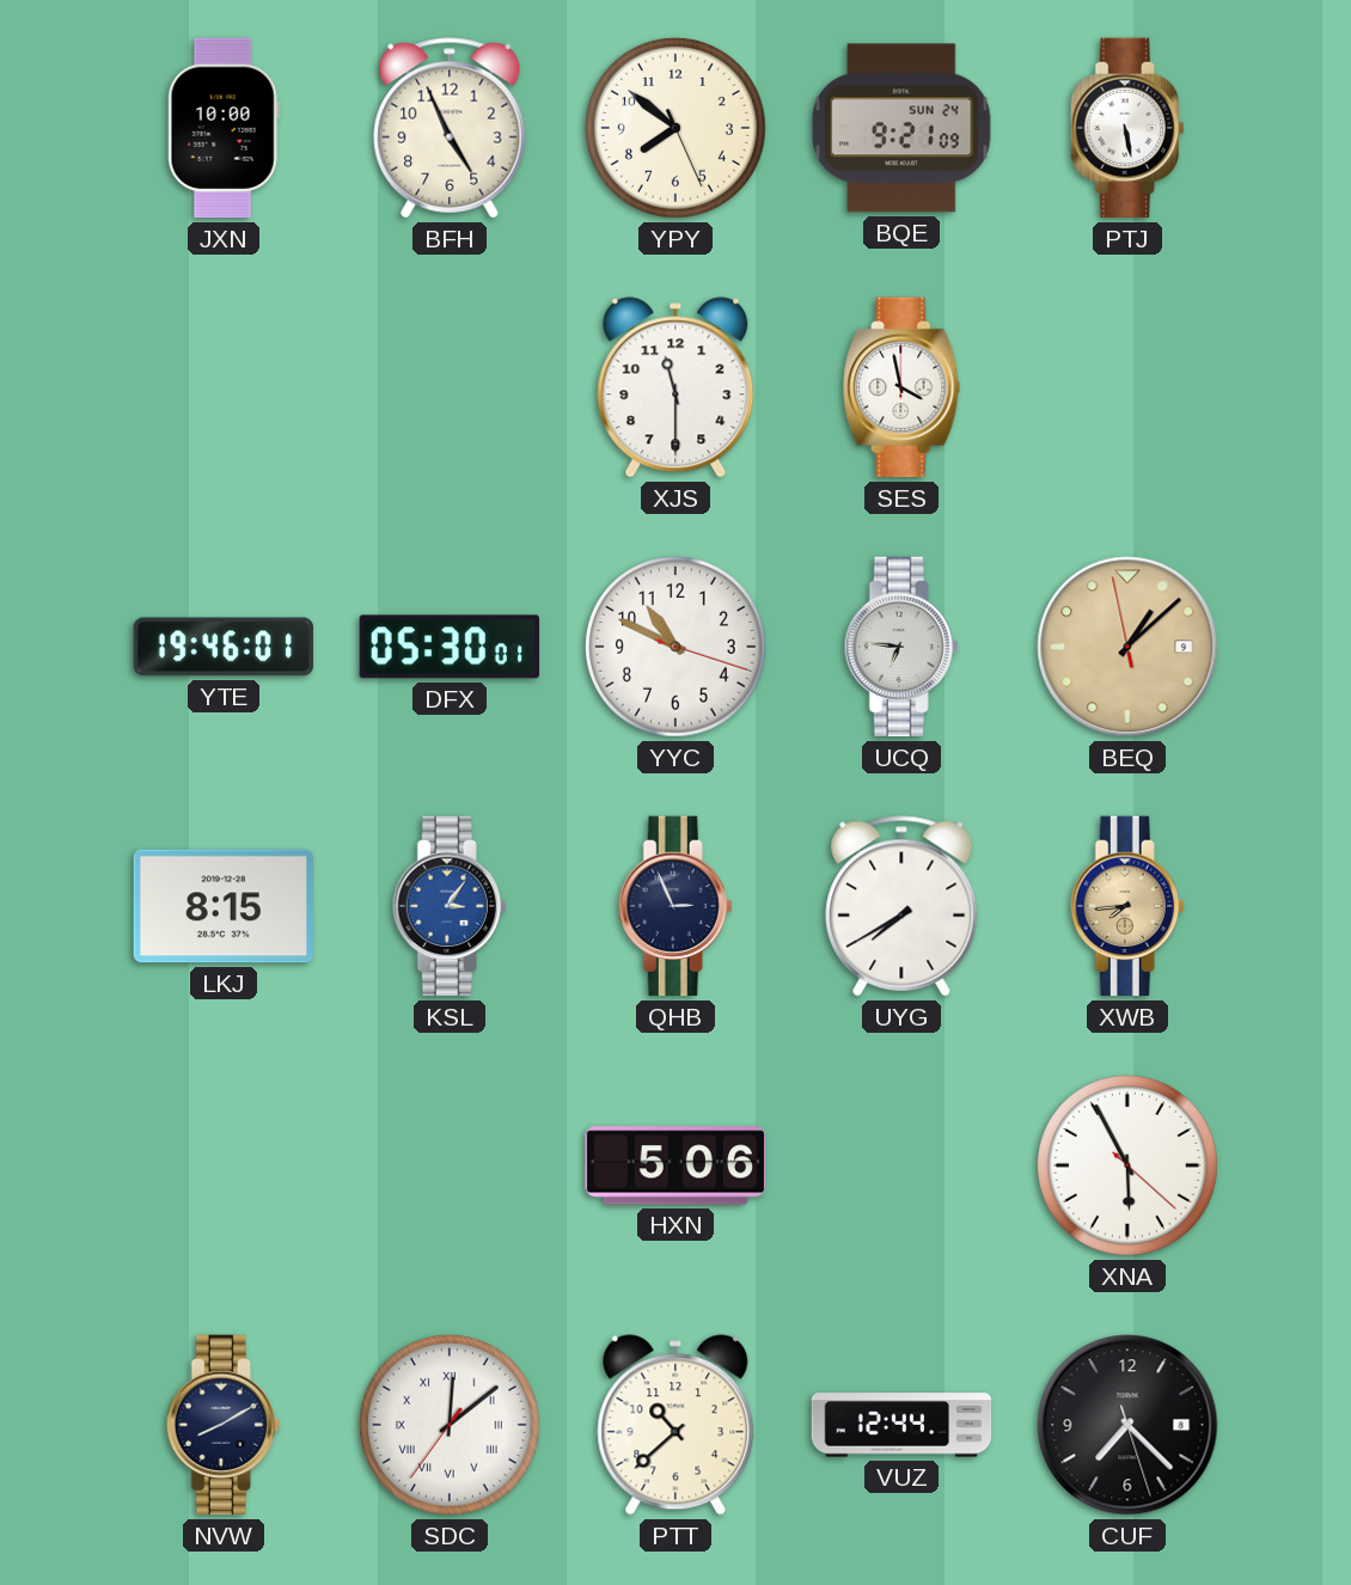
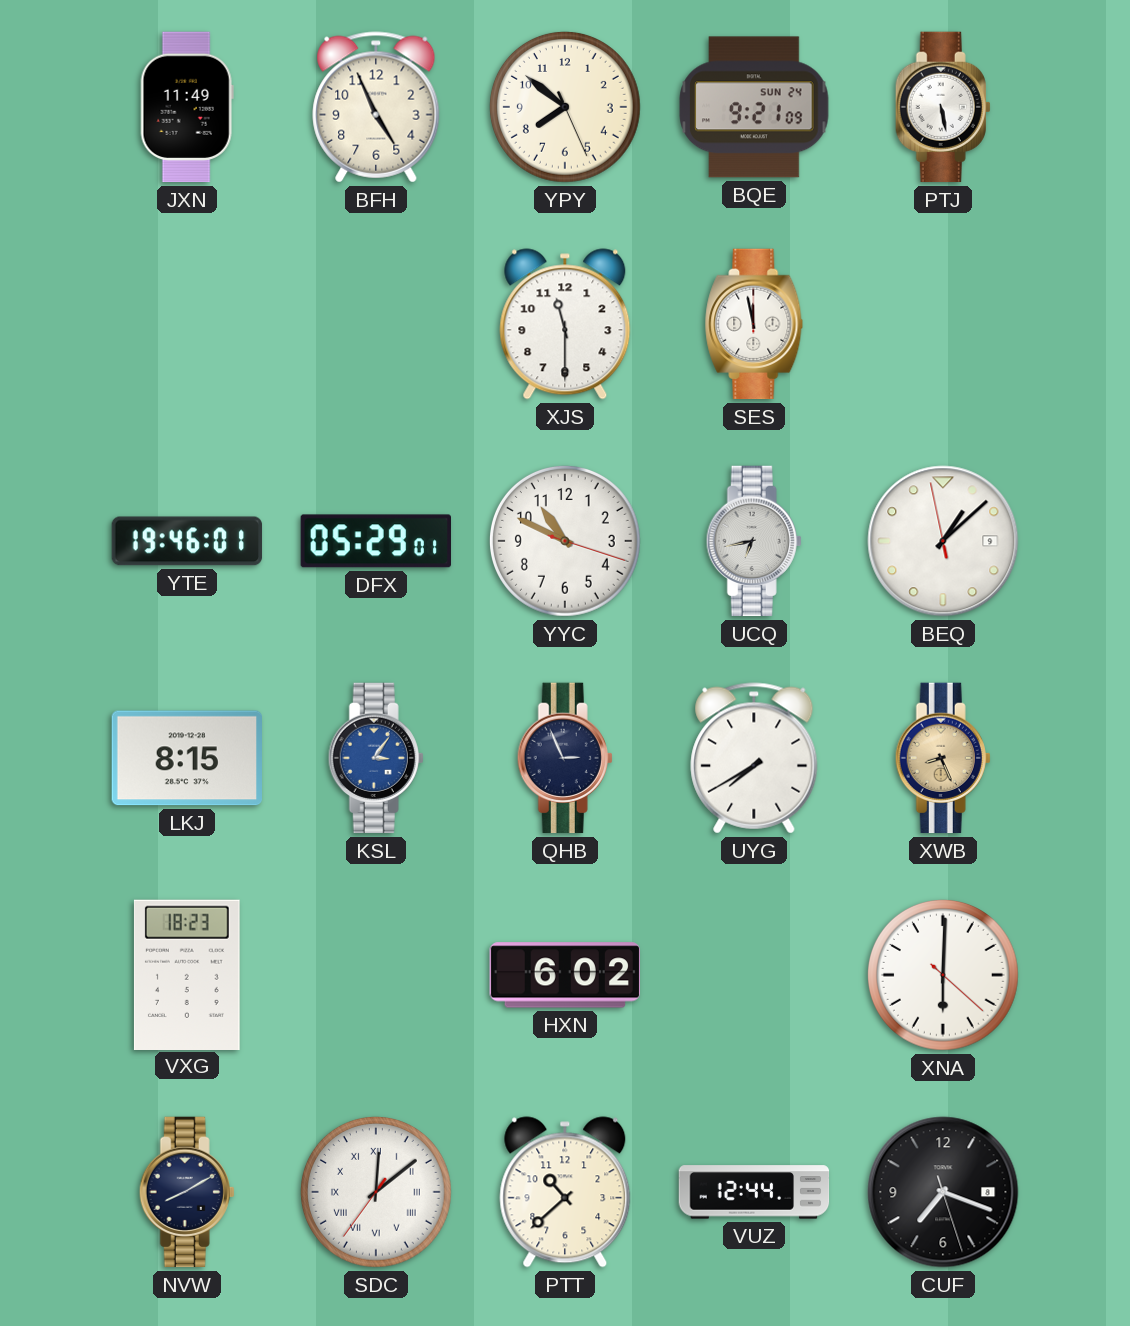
JXN: 10:00 -> 11:49 (187, 107)
SES: 3:58 -> 11:58 (754, 324)
DFX: 05:30 -> 05:29 (375, 541)
UCQ: 6:46 -> 6:43 (754, 541)
BEQ dial: champagne -> white (943, 541)
XWB: 7:44 -> 8:26 (943, 758)
VXG: none -> 18:23 (187, 974)
HXN: 5:06 -> 6:02 (564, 975)
XNA: 5:55 -> 6:00 (943, 975)
CUF: 7:22 -> 7:18 (943, 1192)
